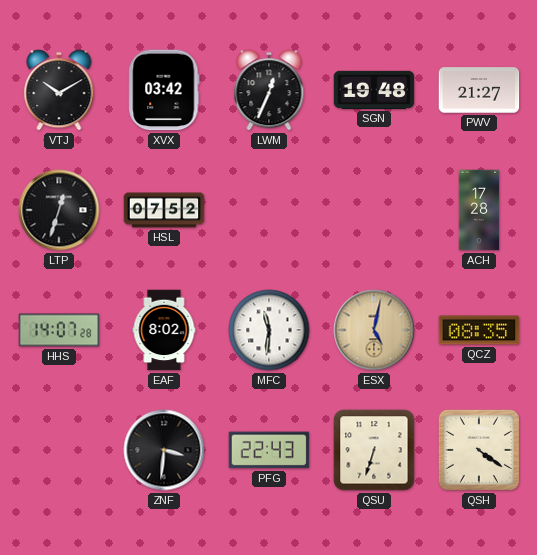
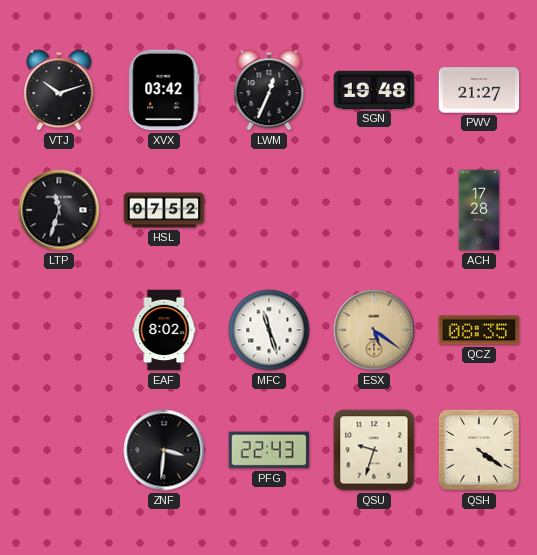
VTJ: 10:10 -> 10:12 (59, 90)
LTP: 12:33 -> 11:33 (59, 210)
HHS: 14:07 -> none (59, 330)
MFC: 11:31 -> 11:27 (269, 330)
ESX: 5:02 -> 5:21 (374, 330)
QSU: 6:33 -> 9:33 (374, 450)
